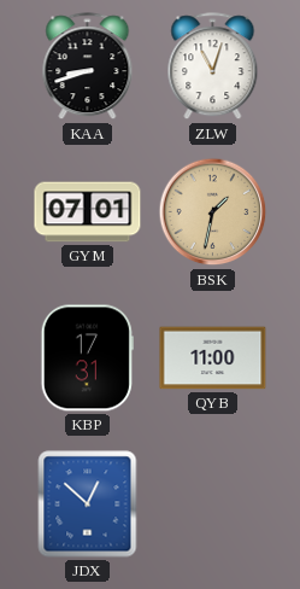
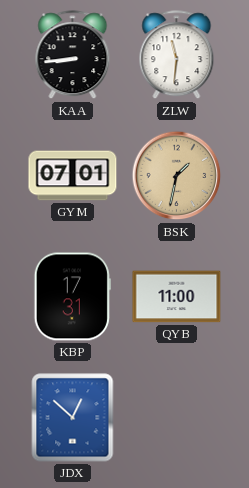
KAA: 8:42 -> 8:44 (73, 55)
ZLW: 11:03 -> 11:31 (177, 55)
